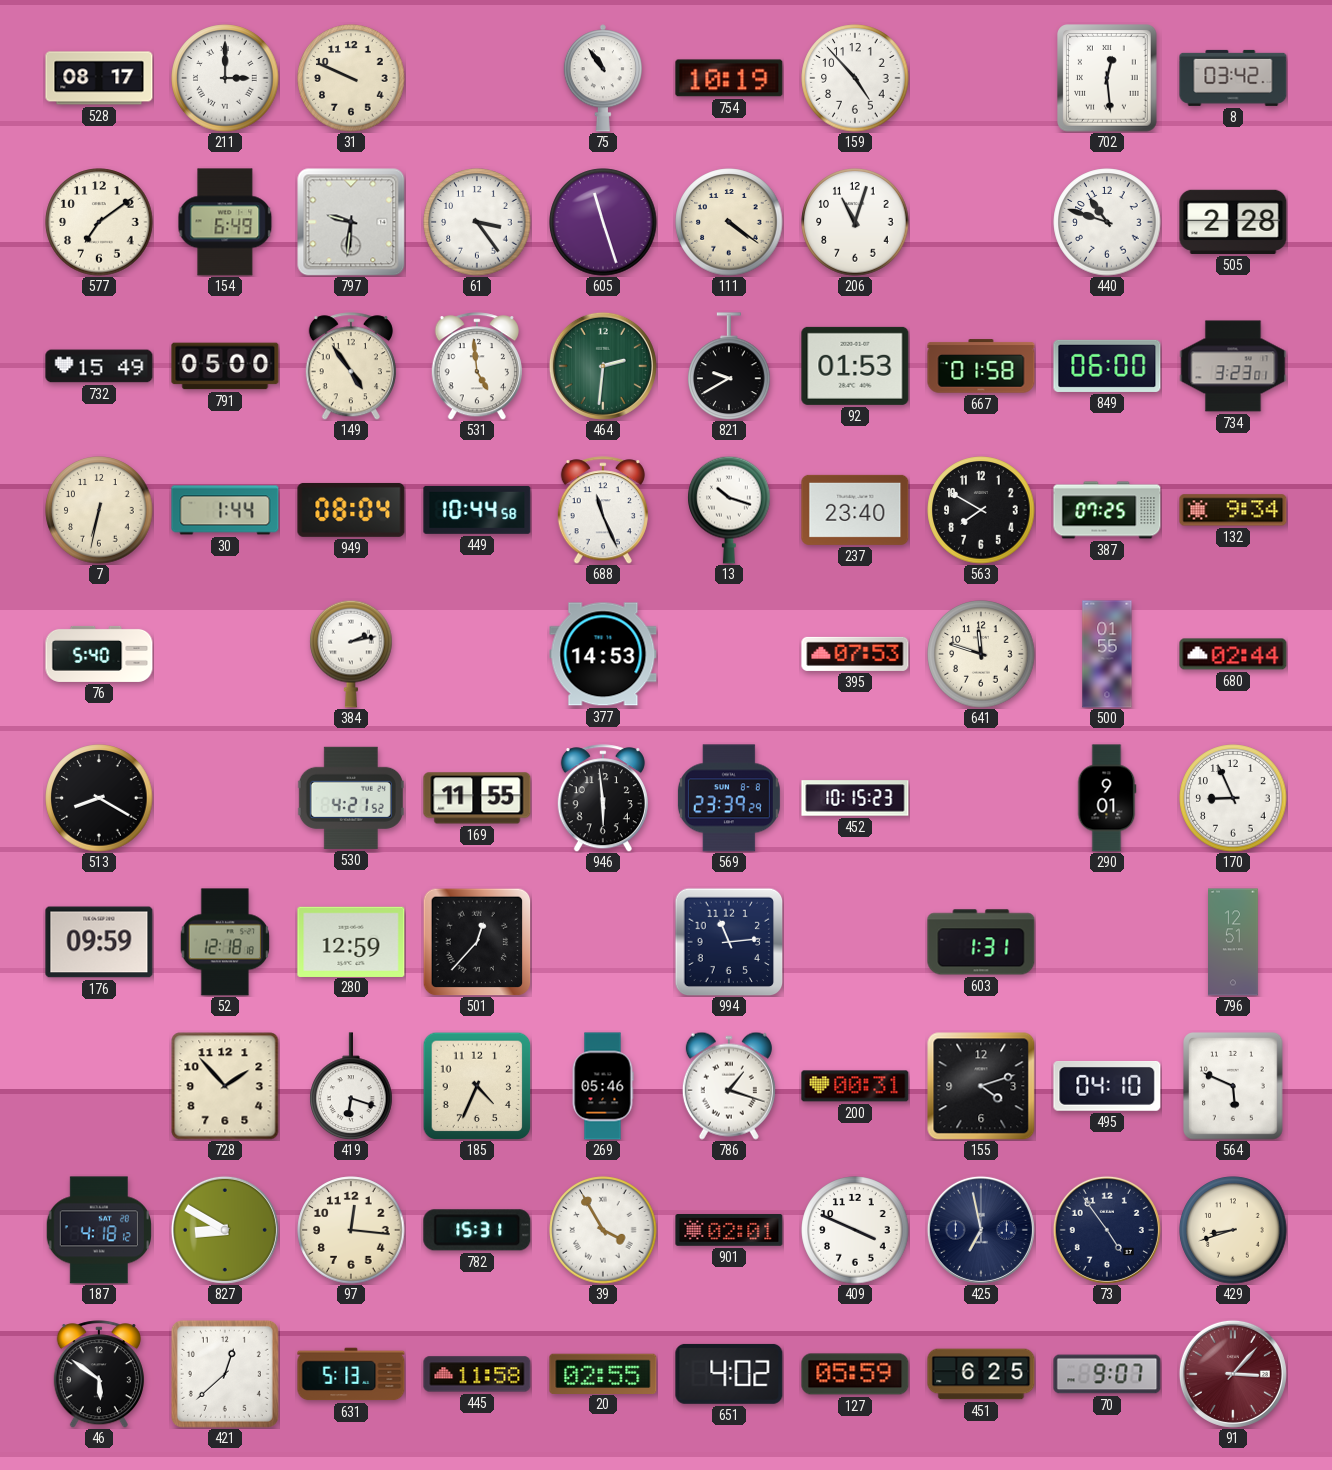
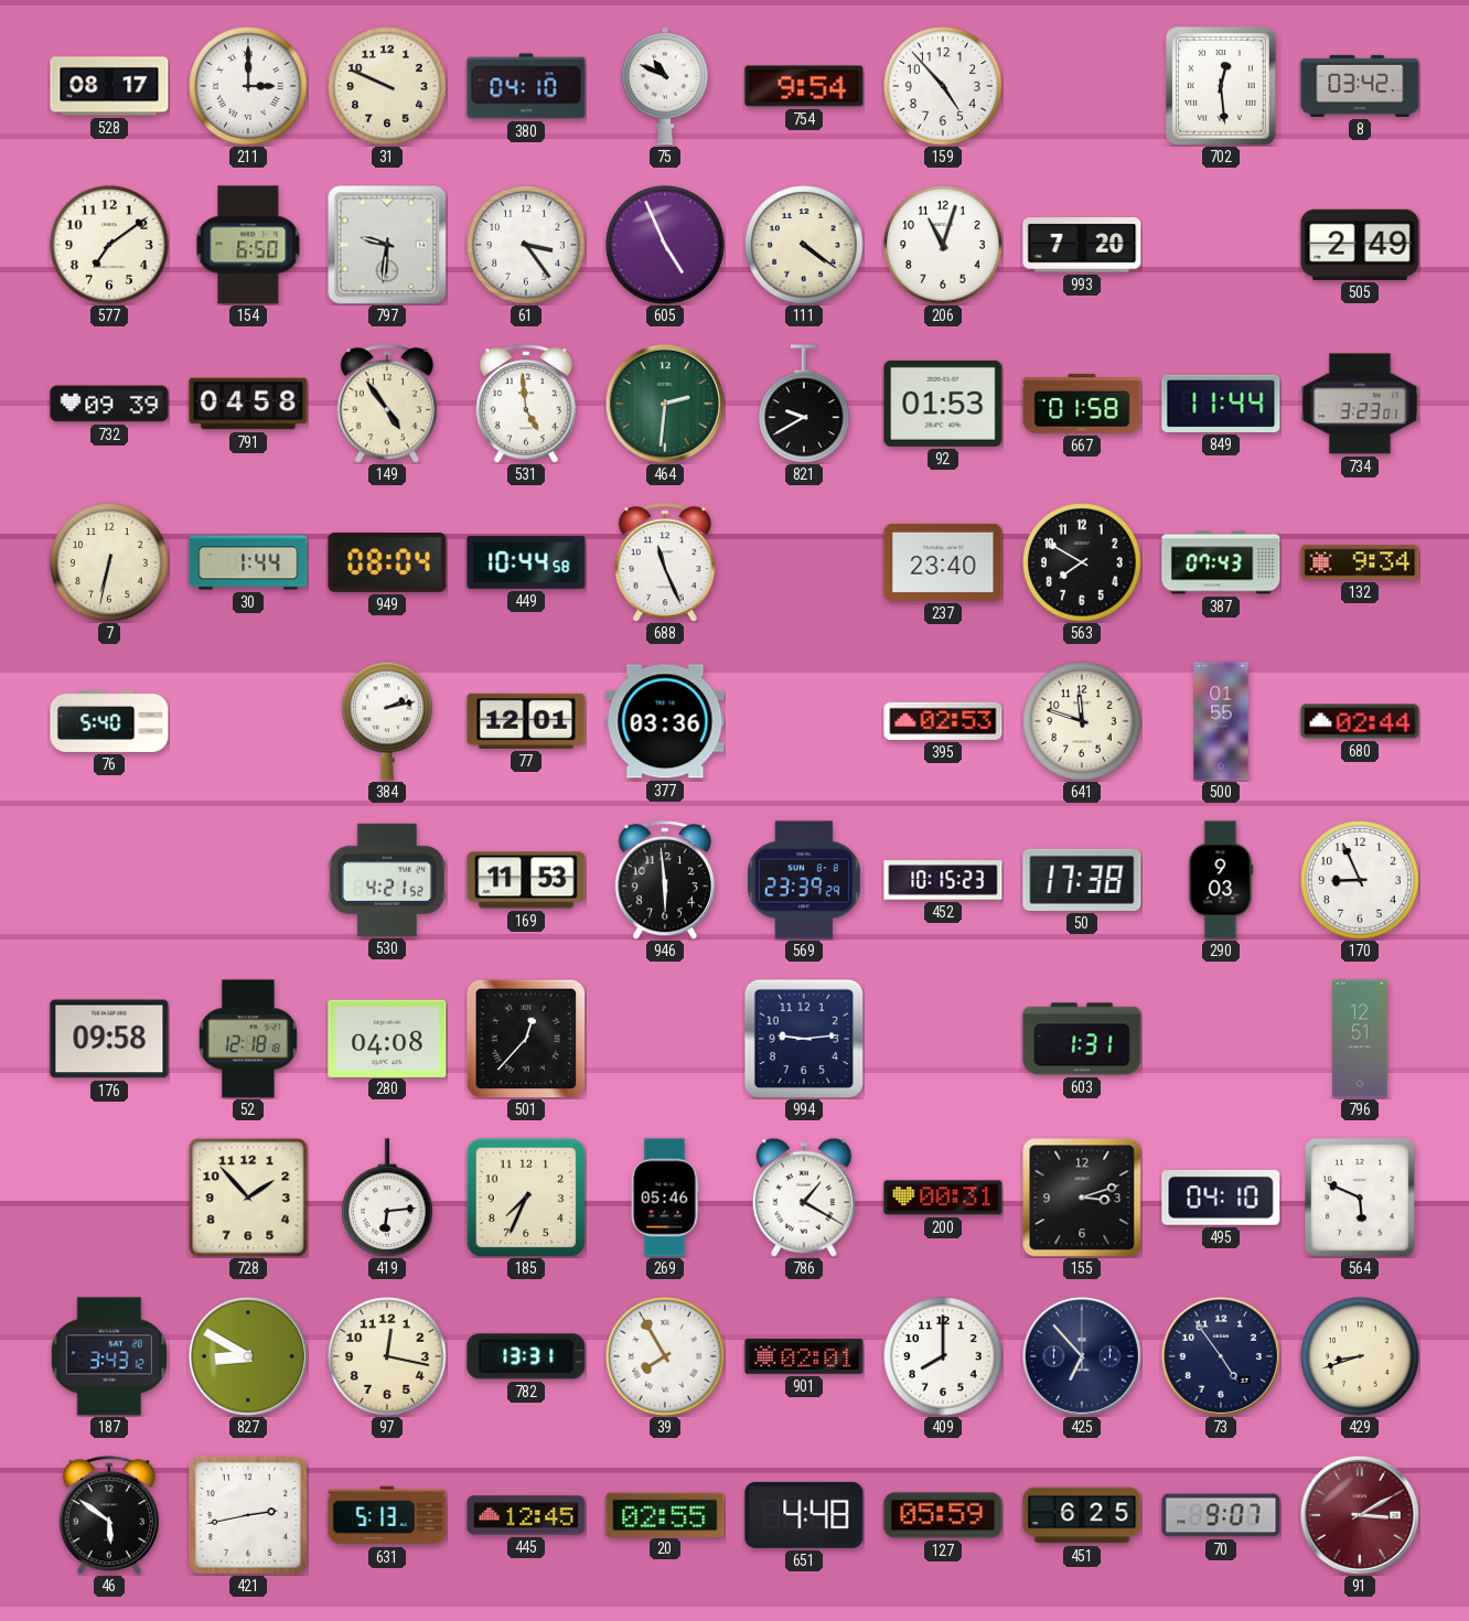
380: none -> 04:10 (526, 86)
75: 10:54 -> 10:49 (665, 86)
754: 10:19 -> 9:54 (804, 86)
154: 6:49 -> 6:50 (248, 245)
605: 11:27 -> 4:56 (665, 245)
993: none -> 7:20 (1082, 245)
440: 10:48 -> none (1107, 222)
505: 2:28 -> 2:49 (1360, 245)
732: 15:49 -> 09:39 (109, 404)
791: 05:00 -> 04:58 (248, 404)
849: 06:00 -> 11:44 (1221, 404)
13: 10:18 -> none (729, 510)
387: 07:25 -> 07:43 (1221, 562)
77: none -> 12:01 (526, 721)
377: 14:53 -> 03:36 (665, 721)
395: 07:53 -> 02:53 (943, 721)
513: 8:20 -> none (99, 798)
169: 11:55 -> 11:53 (526, 880)
50: none -> 17:38 (1082, 880)
290: 9:01 -> 9:03 (1221, 880)
176: 09:59 -> 09:58 (109, 1039)
280: 12:59 -> 04:08 (387, 1038)
994: 11:14 -> 9:14 (804, 1039)
419: 6:18 -> 6:14 (387, 1198)
185: 4:34 -> 7:34 (526, 1198)
786: 1:18 -> 1:20 (804, 1198)
155: 4:12 -> 3:12 (1082, 1198)
187: 4:18 -> 3:43 (109, 1356)
97: 12:16 -> 12:17 (387, 1356)
782: 15:31 -> 13:31 (526, 1356)
39: 3:55 -> 7:55 (665, 1356)
409: 3:49 -> 8:00 (943, 1356)
425: 6:58 -> 6:53 (1082, 1356)
421: 12:38 -> 2:43 (248, 1515)
445: 11:58 -> 12:45 (526, 1515)
651: 4:02 -> 4:48 (804, 1515)
91: 3:07 -> 3:10 (1360, 1515)
